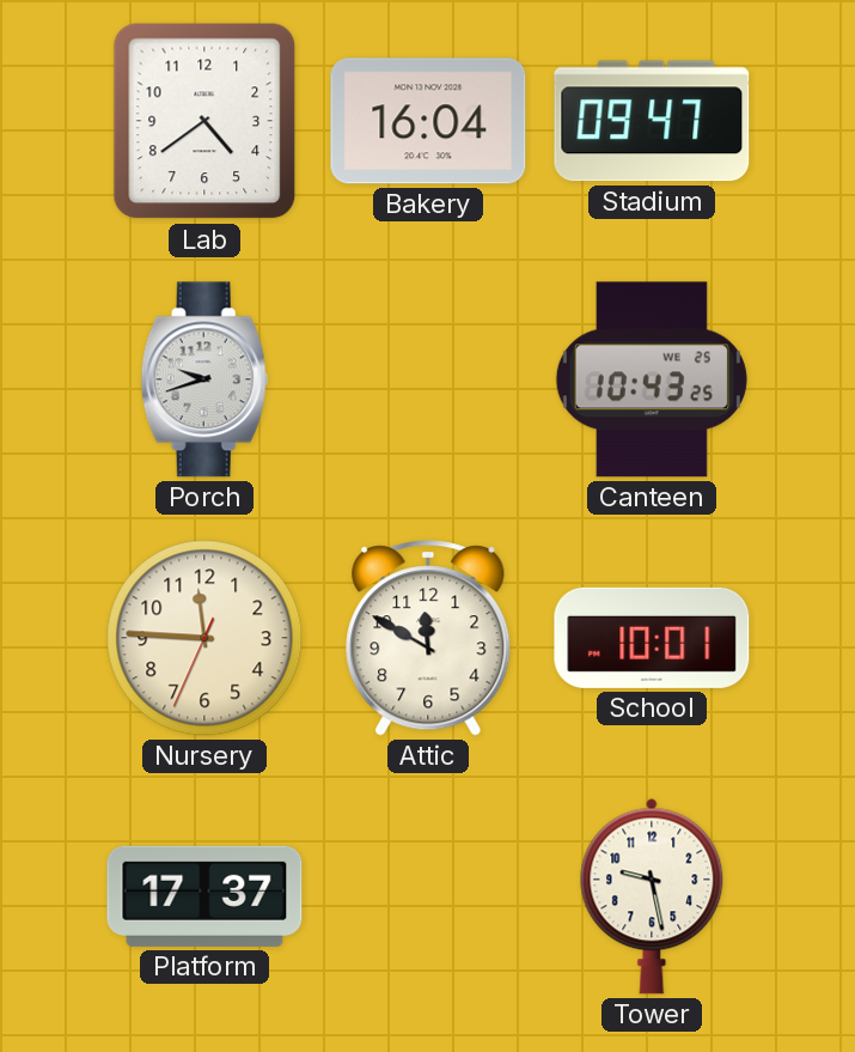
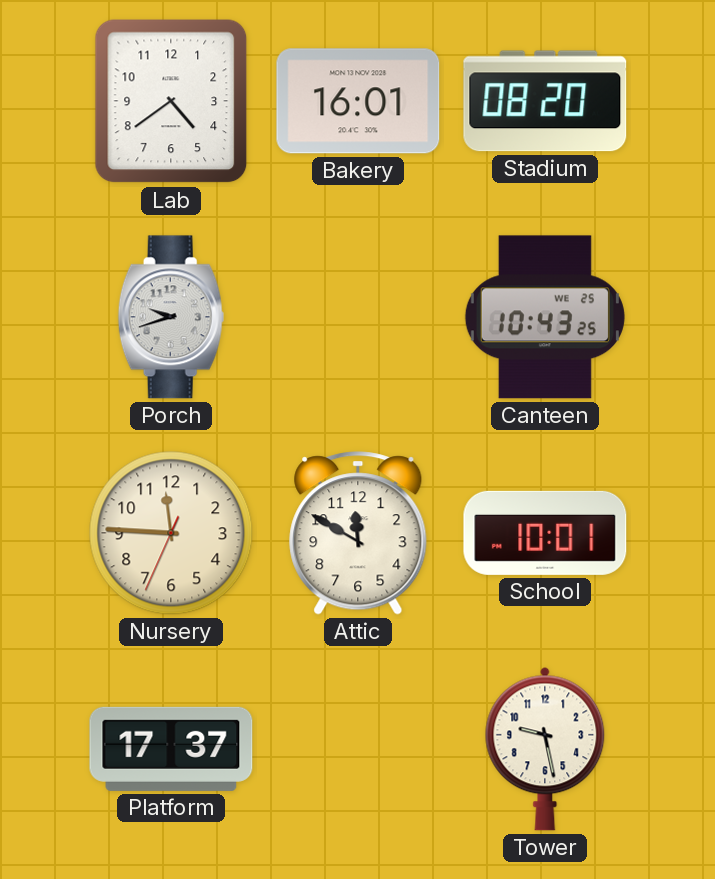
Bakery: 16:04 -> 16:01 (358, 101)
Stadium: 09:47 -> 08:20 (545, 101)
